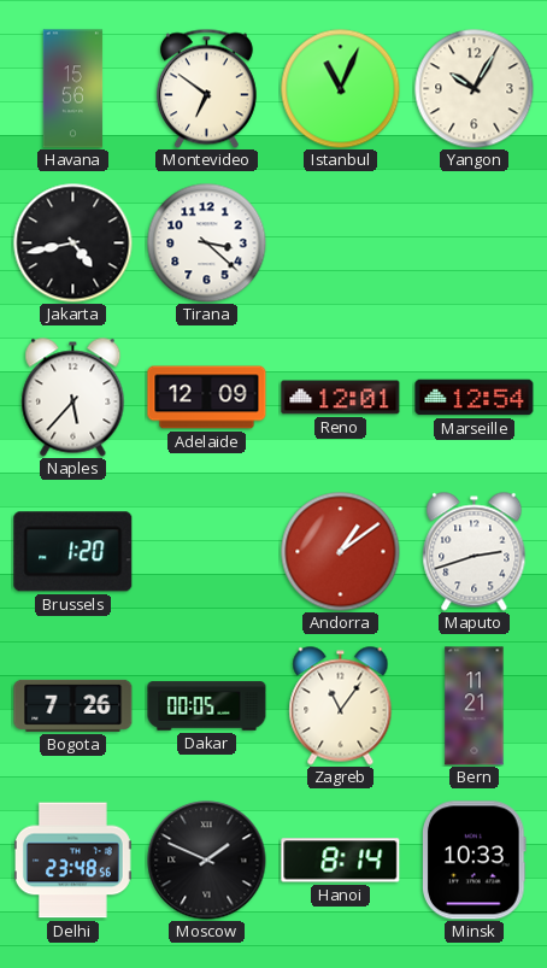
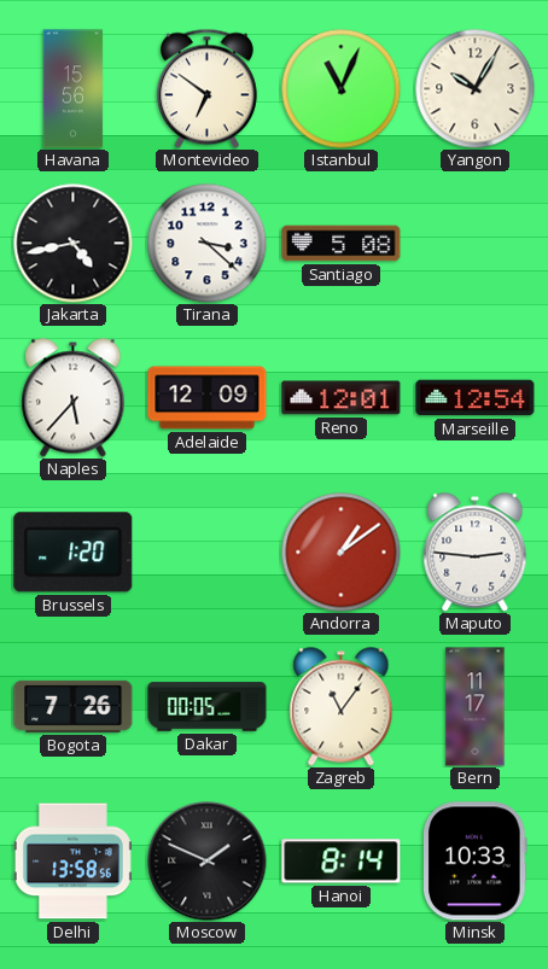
Santiago: none -> 5:08 (342, 244)
Maputo: 2:42 -> 2:46 (476, 553)
Bern: 11:21 -> 11:17 (476, 707)
Delhi: 23:48 -> 13:58 (74, 862)
